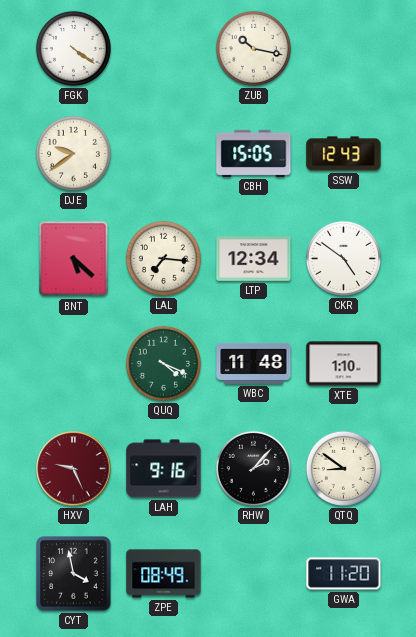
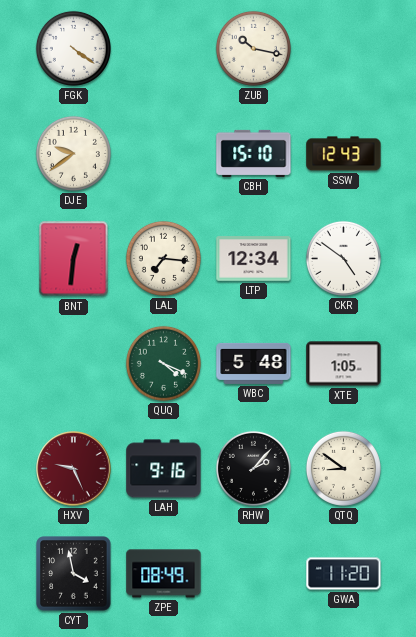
CBH: 15:05 -> 15:10 (254, 153)
BNT: 5:22 -> 12:31 (74, 259)
WBC: 11:48 -> 5:48 (254, 363)
XTE: 1:10 -> 1:05 (344, 364)
